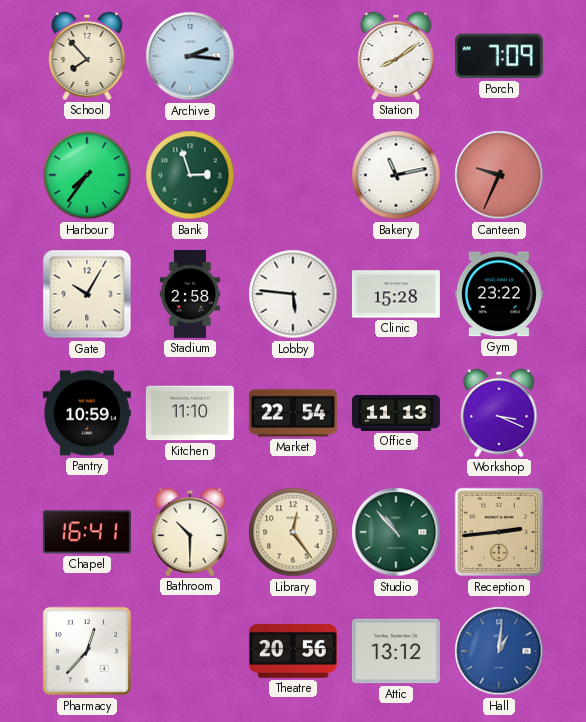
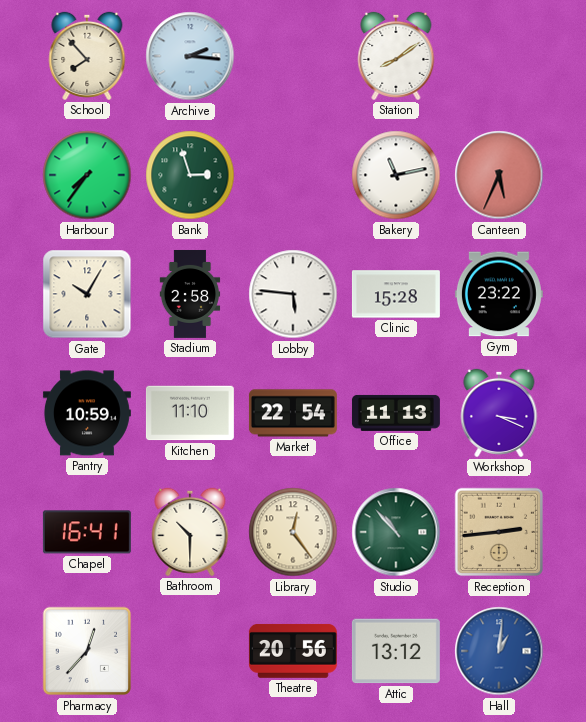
Porch: 7:09 -> none (499, 56)
Canteen: 9:34 -> 5:34 (499, 175)
